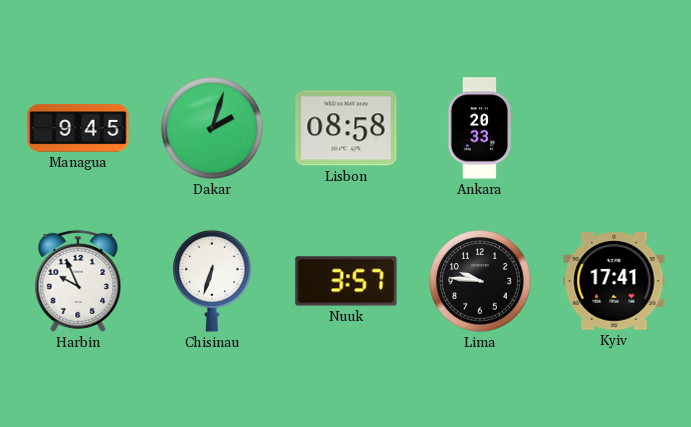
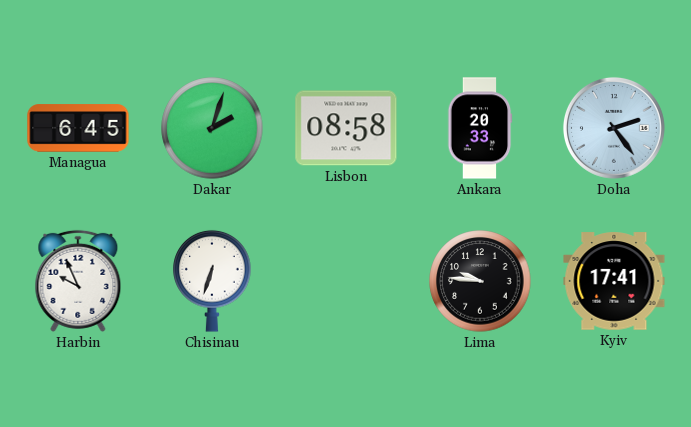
Managua: 9:45 -> 6:45 (78, 128)
Doha: none -> 2:24 (614, 128)
Nuuk: 3:57 -> none (346, 281)
